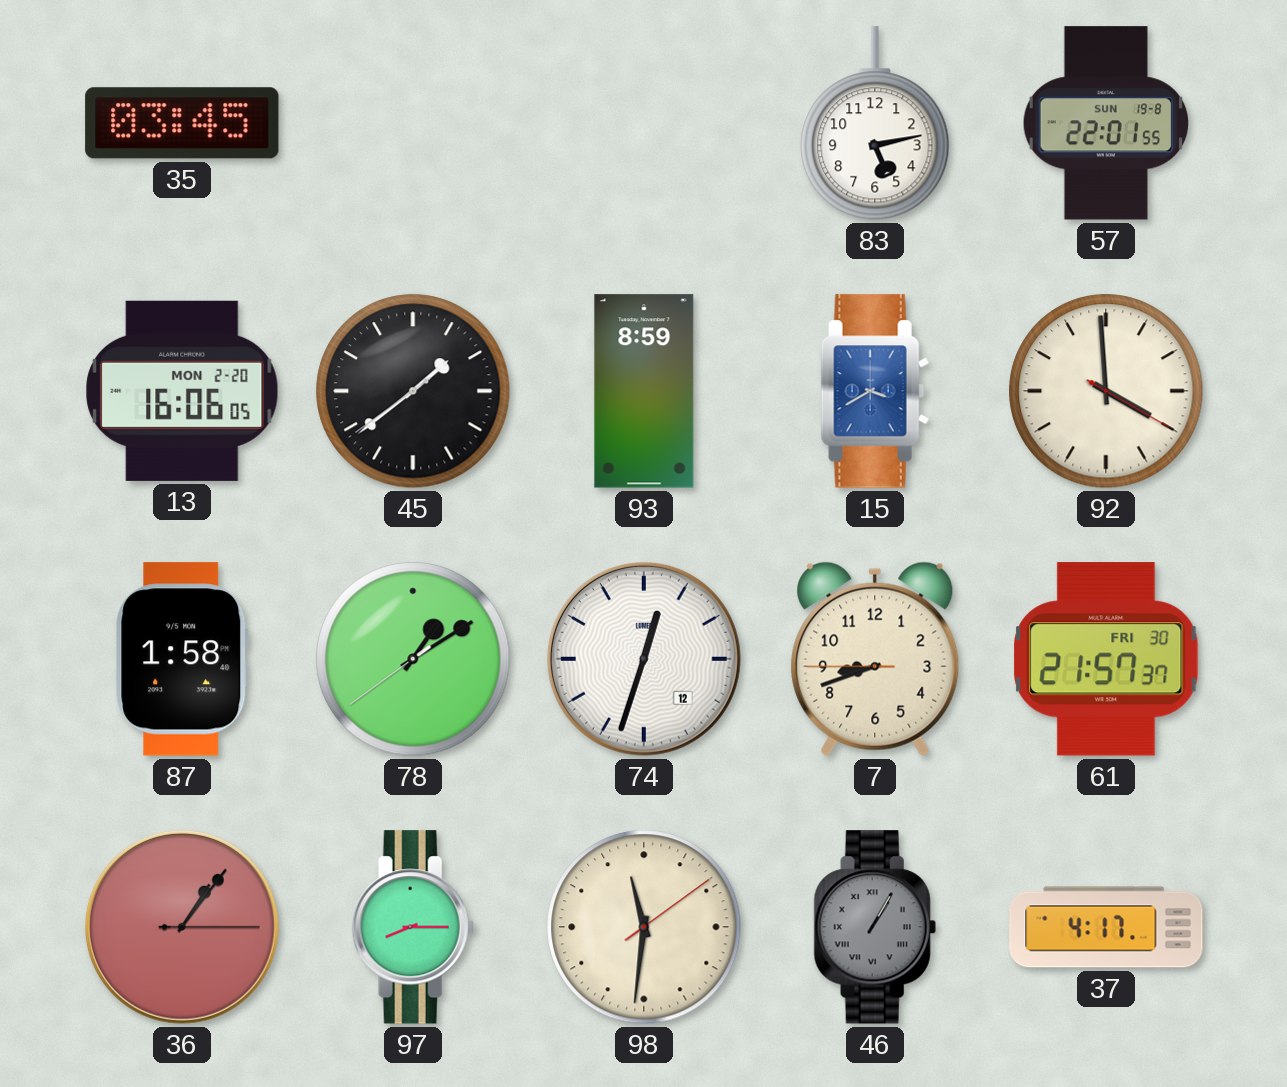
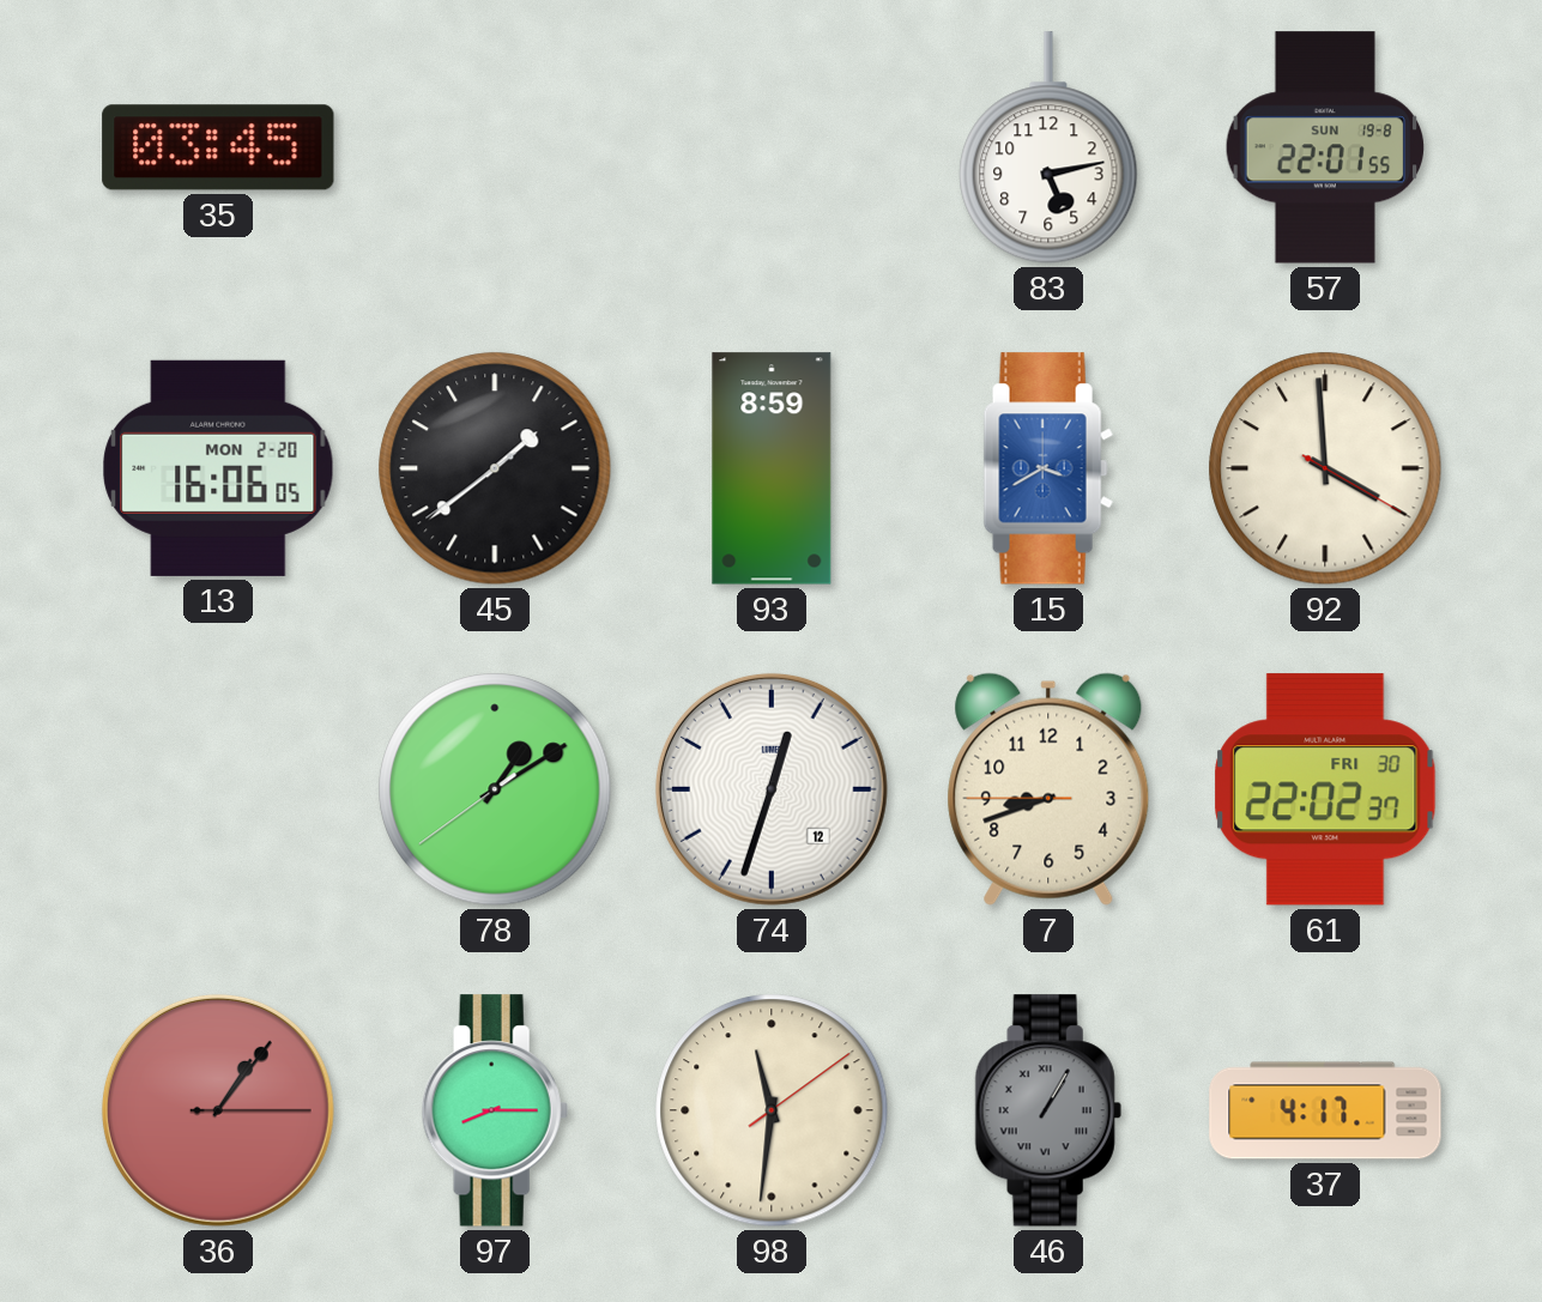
87: 1:58 -> none (182, 659)
61: 21:57 -> 22:02 (1325, 789)
